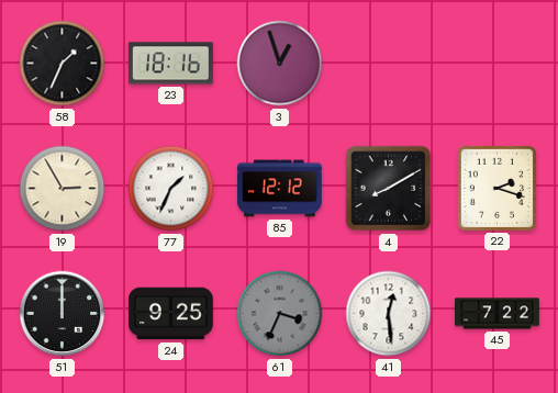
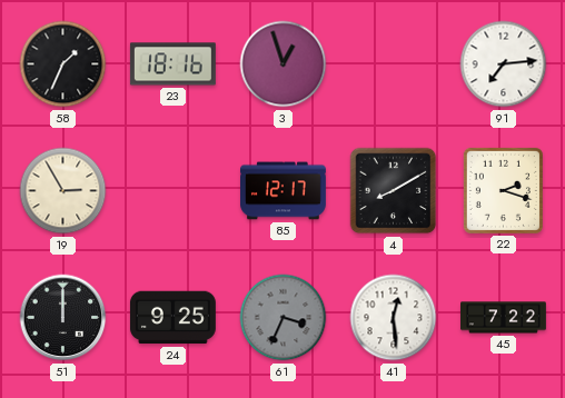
91: none -> 7:14 (504, 64)
77: 1:34 -> none (171, 189)
85: 12:12 -> 12:17 (284, 191)
